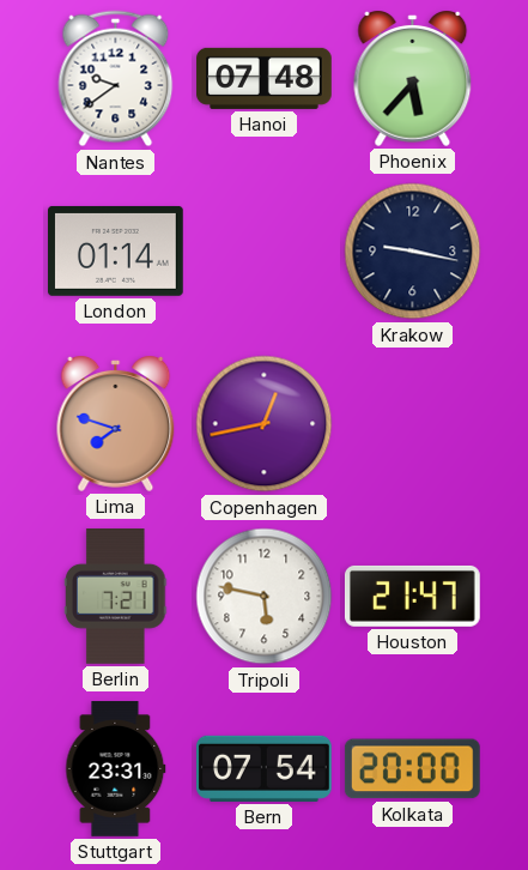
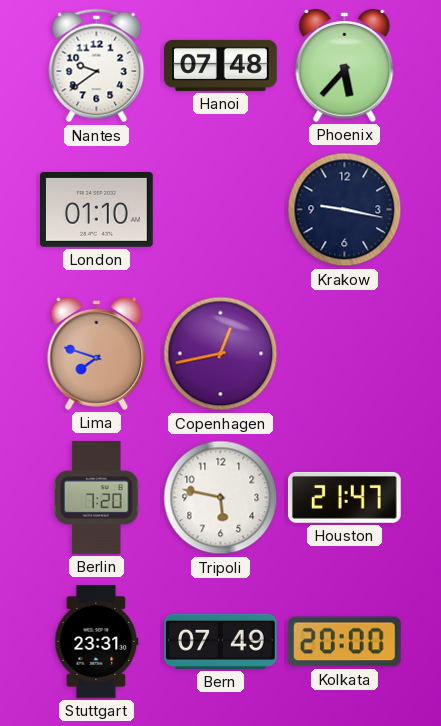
London: 01:14 -> 01:10 (97, 209)
Berlin: 7:21 -> 7:20 (97, 498)
Bern: 07:54 -> 07:49 (221, 641)
